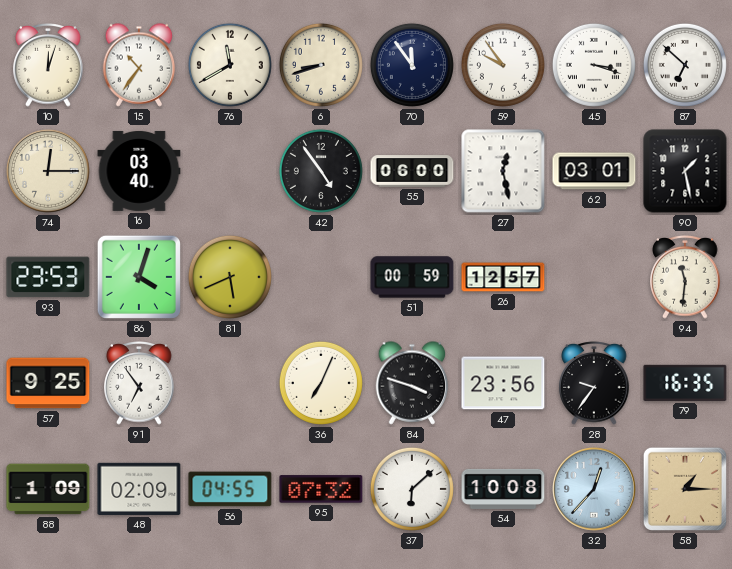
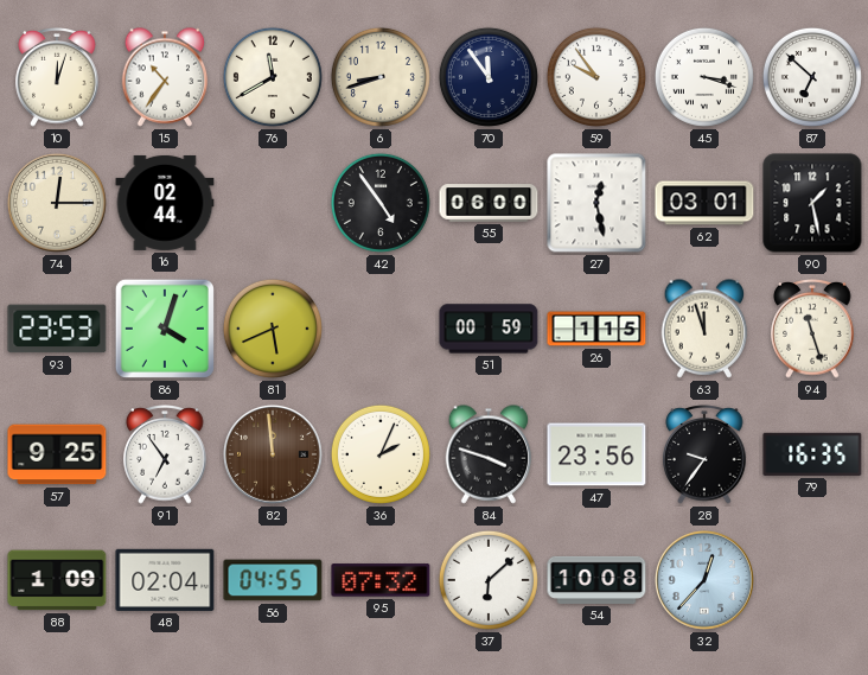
16: 03:40 -> 02:44 (165, 203)
26: 12:57 -> 1:15 (596, 329)
63: none -> 11:57 (704, 329)
94: 11:31 -> 11:27 (812, 329)
82: none -> 11:59 (273, 454)
36: 7:04 -> 2:04 (381, 454)
48: 02:09 -> 02:04 (165, 580)
58: 1:15 -> none (685, 489)
